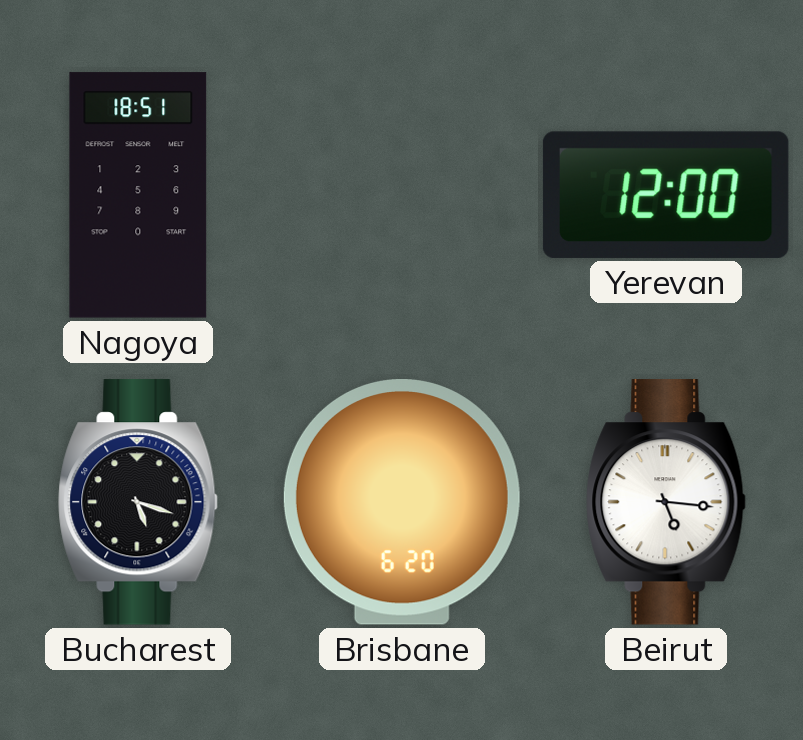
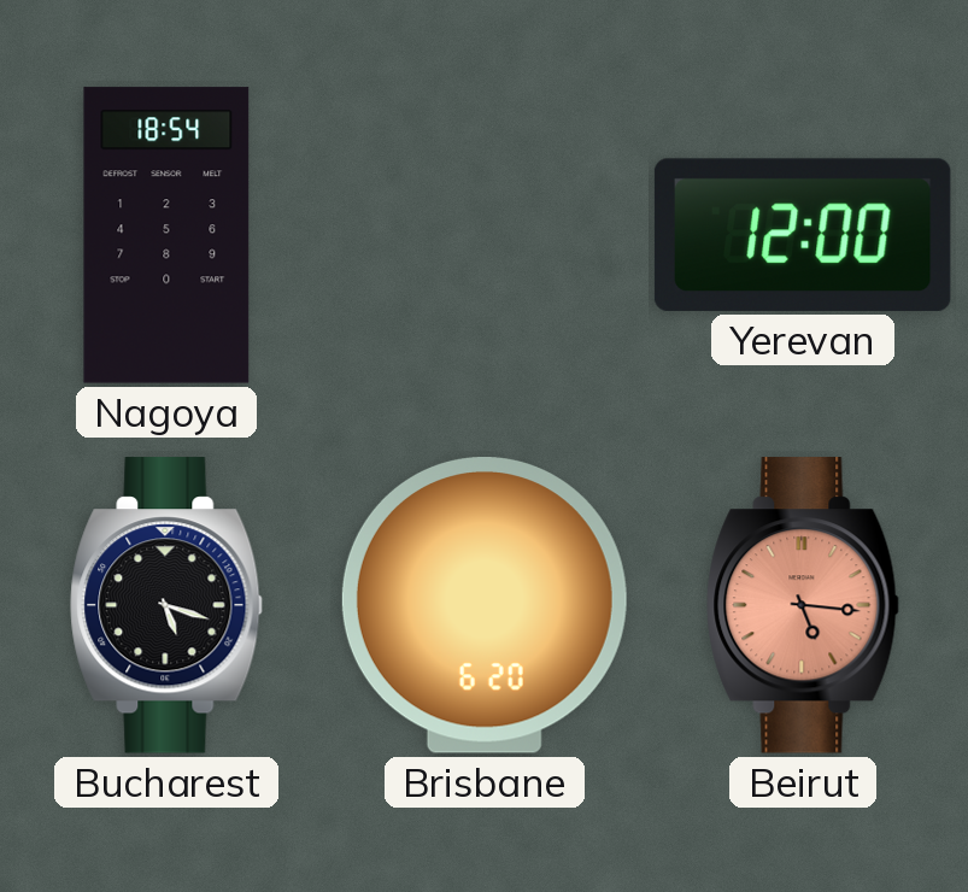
Nagoya: 18:51 -> 18:54 (166, 235)
Beirut dial: white -> salmon (803, 605)
